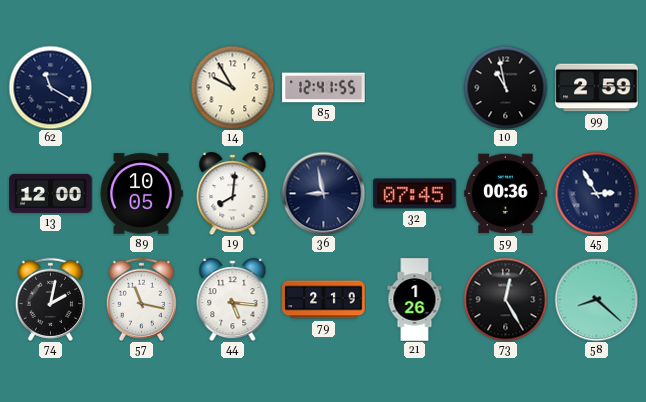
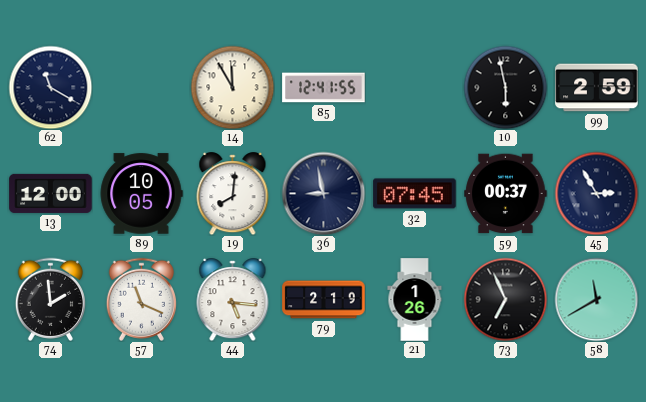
14: 9:55 -> 11:55 (232, 87)
10: 10:58 -> 5:58 (505, 87)
59: 00:36 -> 00:37 (506, 194)
74: 2:02 -> 1:59 (50, 299)
57: 11:17 -> 11:19 (141, 299)
73: 12:25 -> 6:56 (505, 299)
58: 8:22 -> 11:40 (596, 299)
